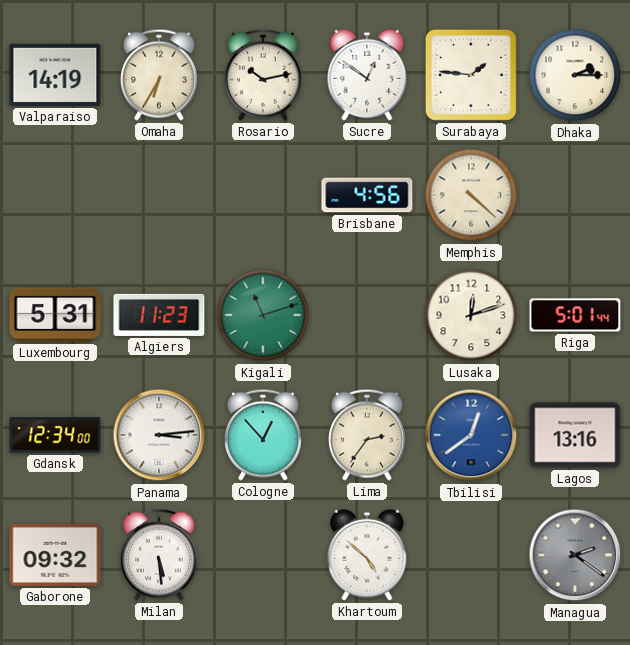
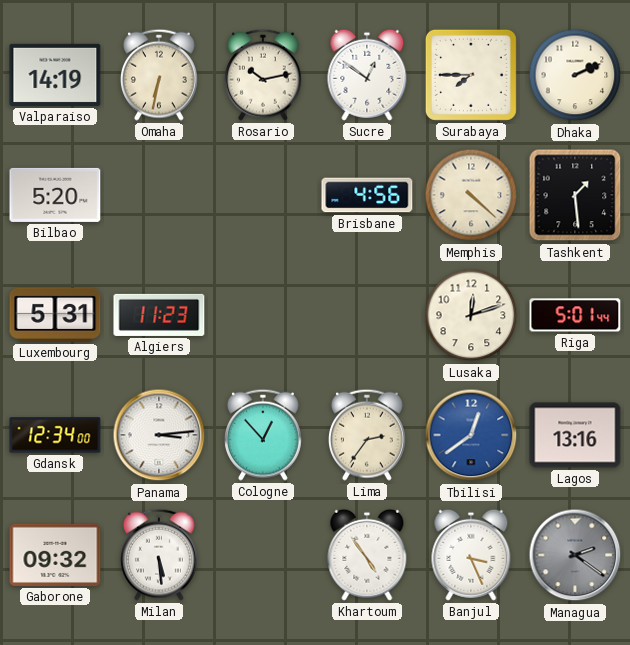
Omaha: 6:35 -> 6:32 (159, 75)
Surabaya: 1:46 -> 7:45 (471, 75)
Dhaka: 2:15 -> 2:11 (575, 75)
Bilbao: none -> 5:20 (55, 195)
Tashkent: none -> 1:29 (575, 195)
Kigali: 11:12 -> none (263, 315)
Khartoum: 4:52 -> 4:54 (367, 555)
Banjul: none -> 3:26 (471, 555)
